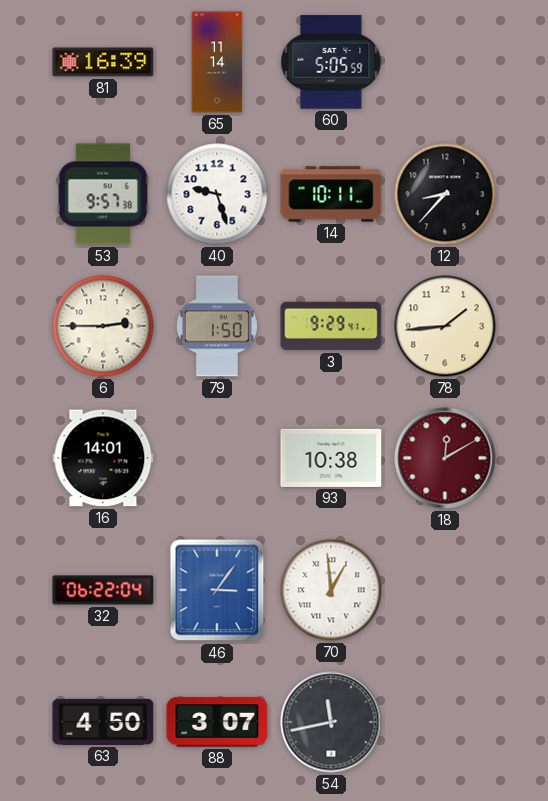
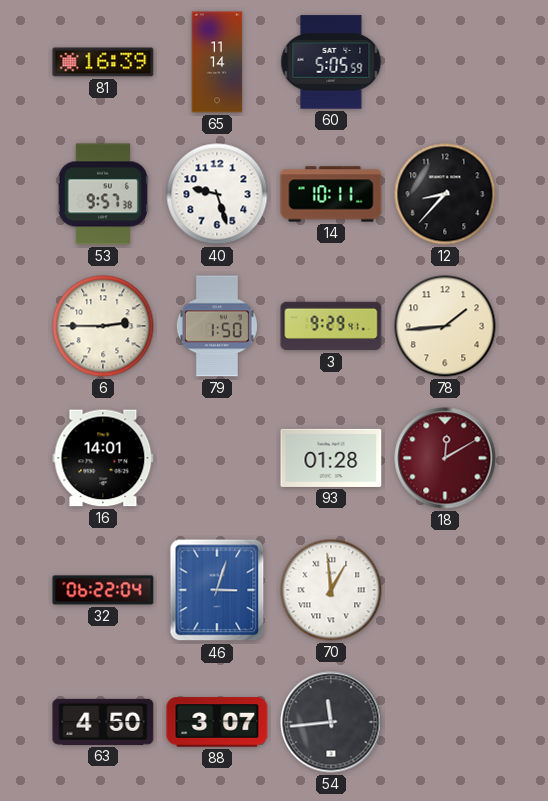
93: 10:38 -> 01:28 (331, 458)
46: 3:06 -> 3:03 (217, 590)
54: 11:43 -> 11:44 (331, 722)
